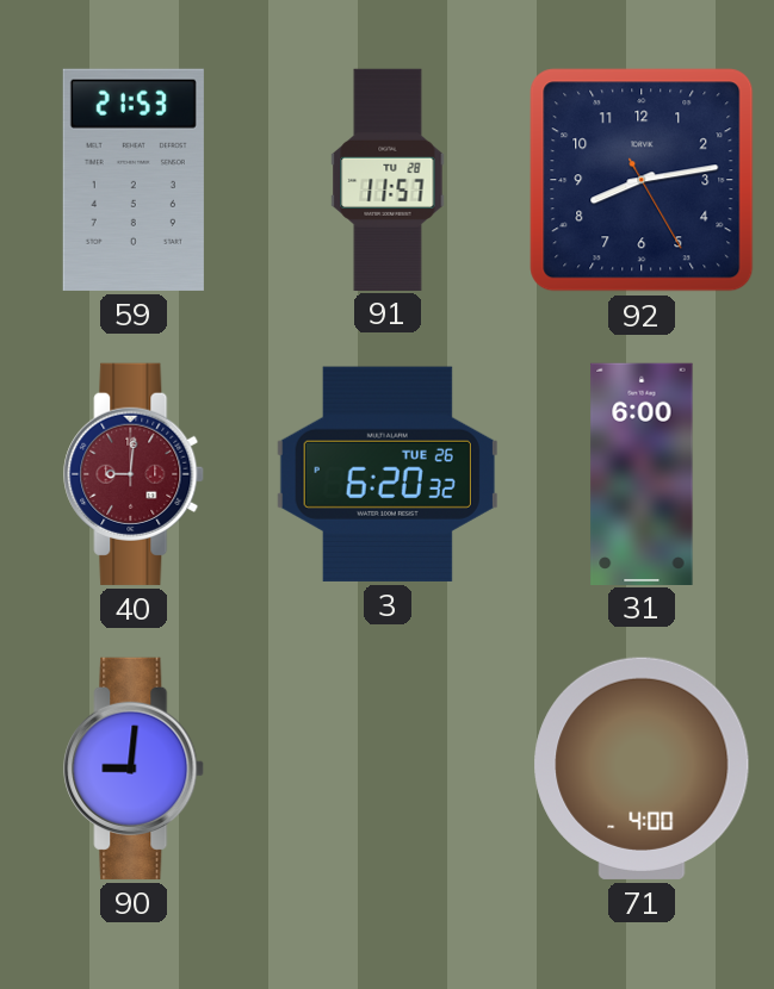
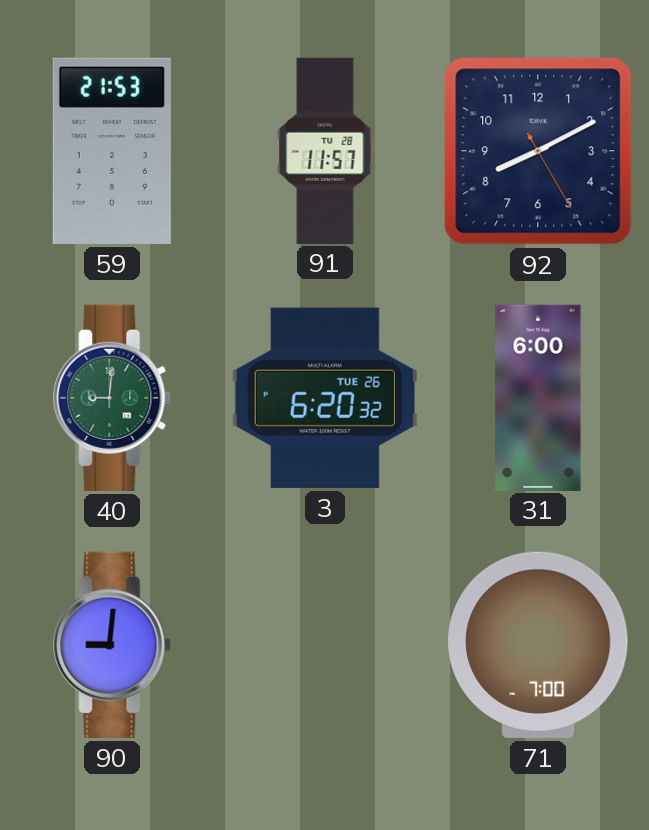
92: 8:13 -> 8:10 (538, 151)
40 dial: burgundy -> green (113, 398)
71: 4:00 -> 7:00 (538, 645)
